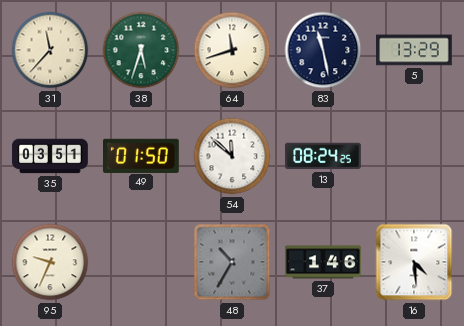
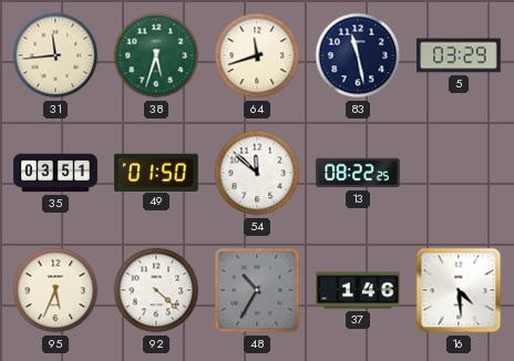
31: 11:37 -> 11:44 (55, 55)
5: 13:29 -> 03:29 (459, 55)
13: 08:24 -> 08:22 (358, 173)
95: 9:34 -> 5:34 (55, 290)
92: none -> 4:22 (156, 290)
